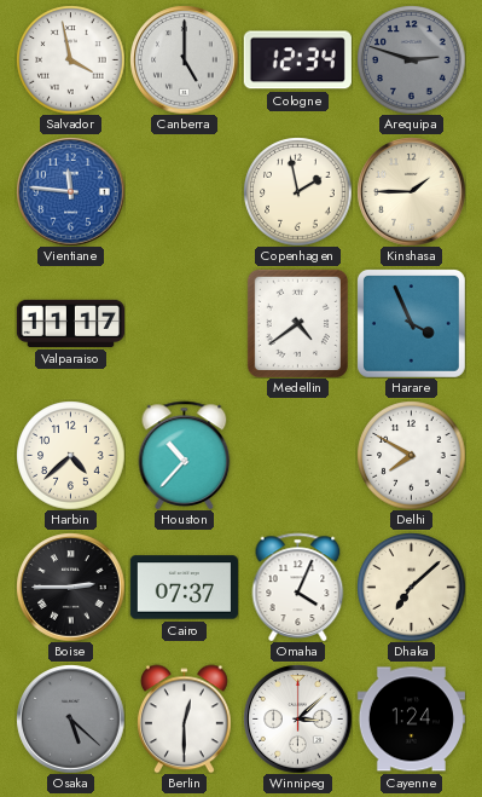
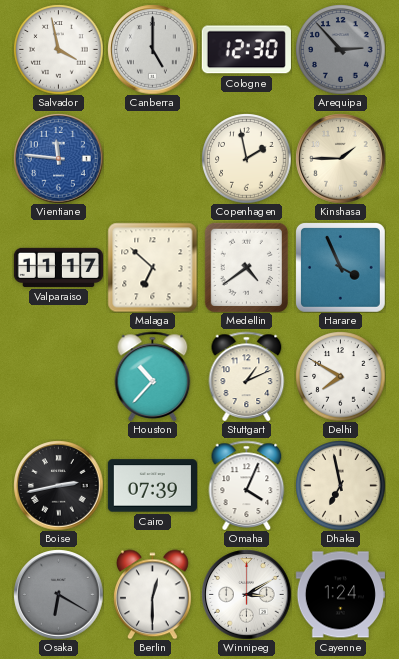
Cologne: 12:34 -> 12:30 (246, 50)
Arequipa: 2:48 -> 2:53 (340, 49)
Malaga: none -> 6:52 (152, 267)
Harbin: 4:38 -> none (70, 455)
Stuttgart: none -> 1:11 (247, 376)
Boise: 2:45 -> 2:43 (58, 485)
Cairo: 07:37 -> 07:39 (152, 486)
Dhaka: 7:08 -> 6:58 (340, 485)
Osaka: 5:22 -> 6:20 (58, 594)
Winnipeg: 3:08 -> 3:10 (246, 594)
